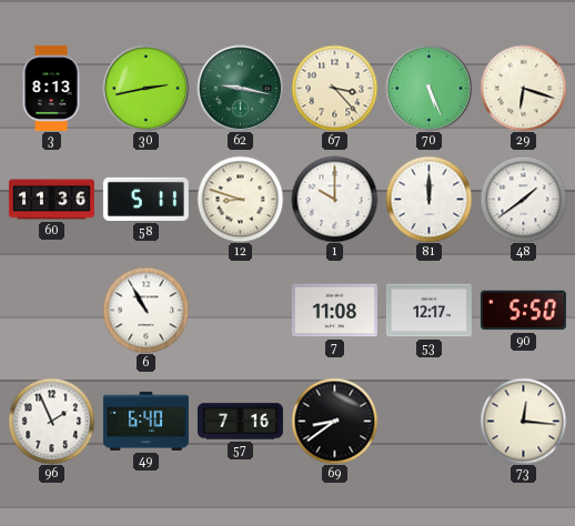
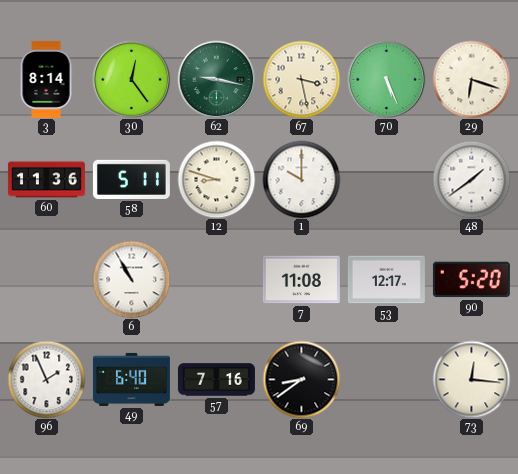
3: 8:13 -> 8:14 (46, 79)
30: 2:43 -> 12:24 (131, 79)
67: 3:23 -> 3:28 (301, 79)
81: 12:00 -> none (428, 199)
90: 5:50 -> 5:20 (471, 280)
